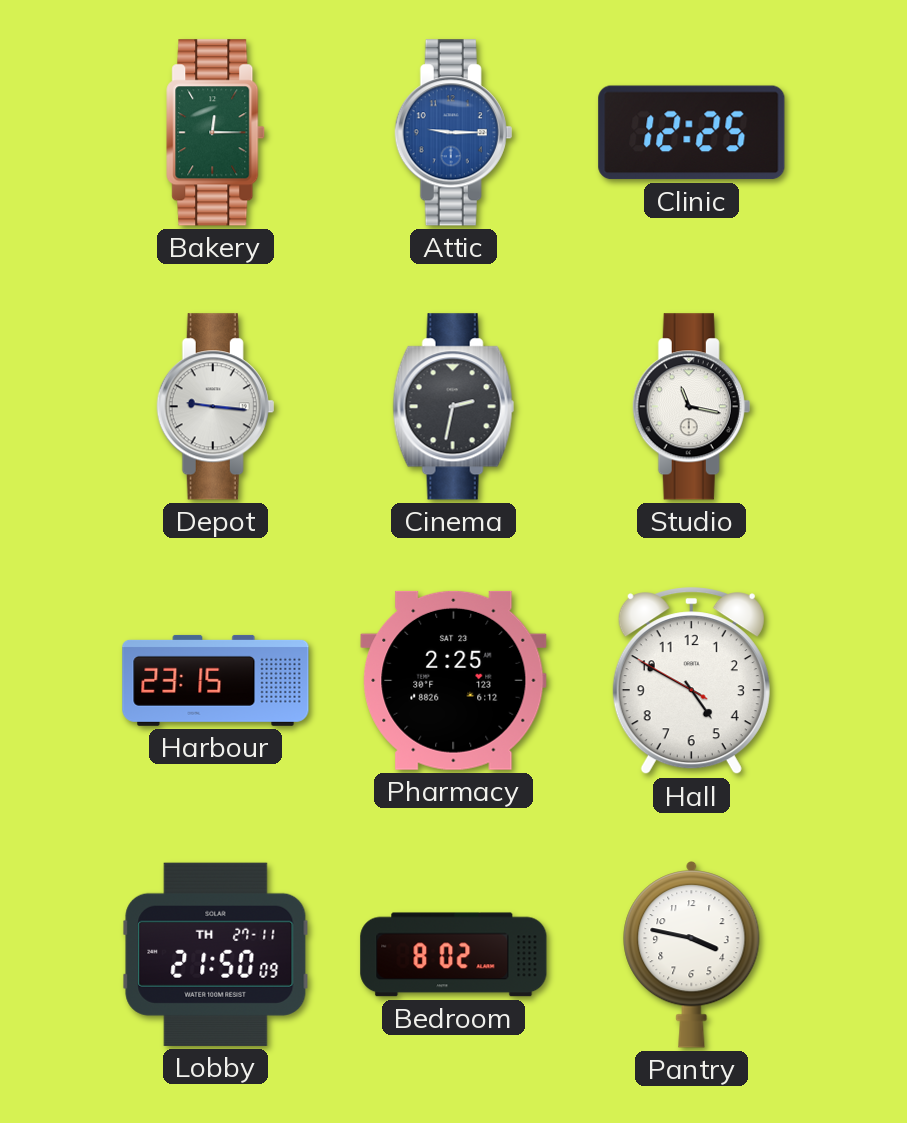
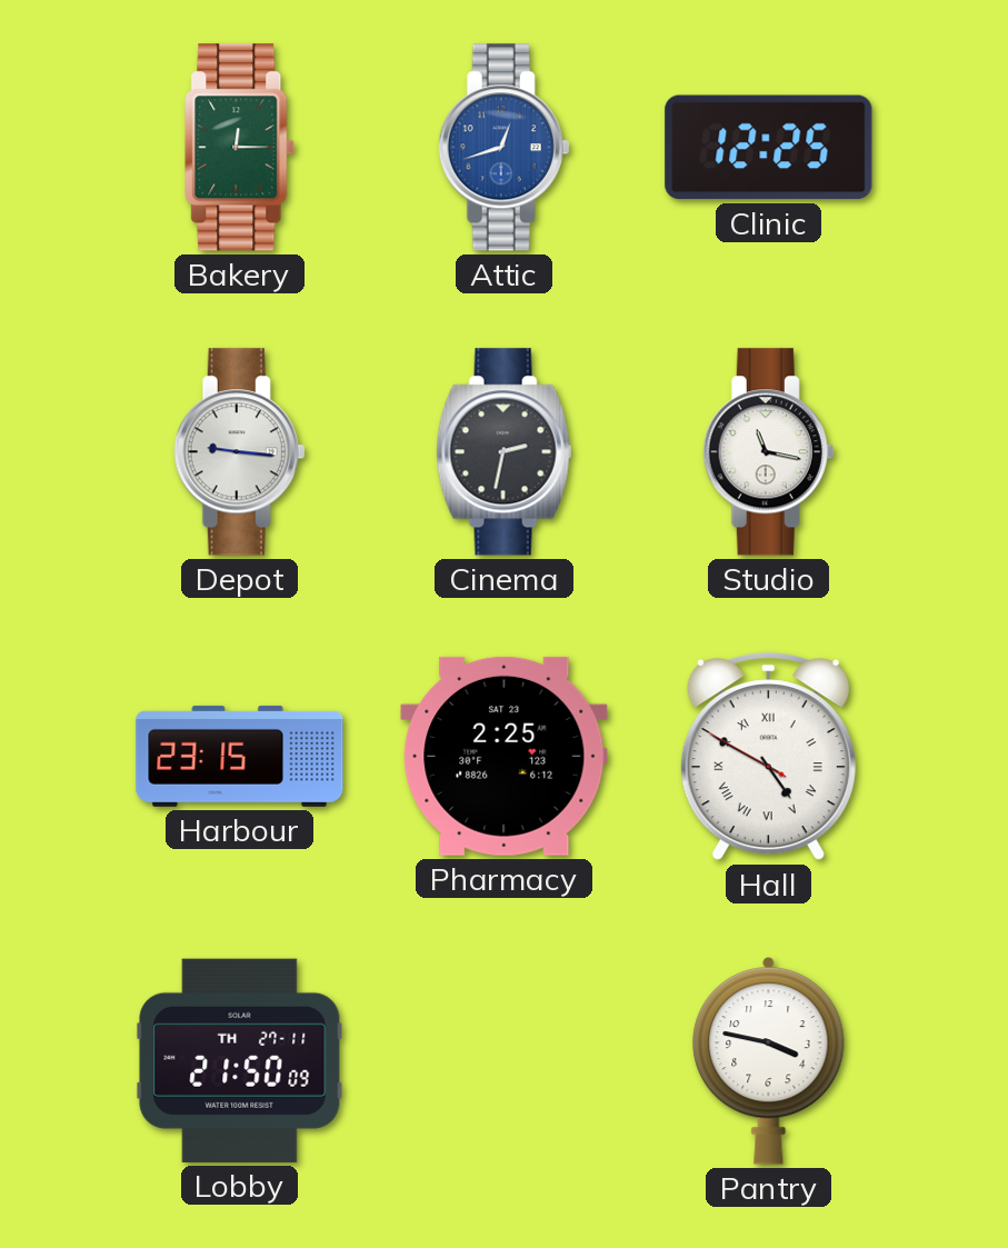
Attic: 9:15 -> 12:42 (505, 148)
Hall numerals: Arabic -> Roman (768, 757)
Bedroom: 8:02 -> none (454, 955)
